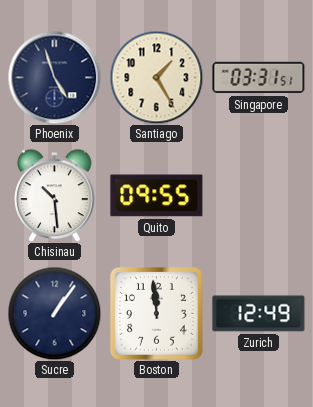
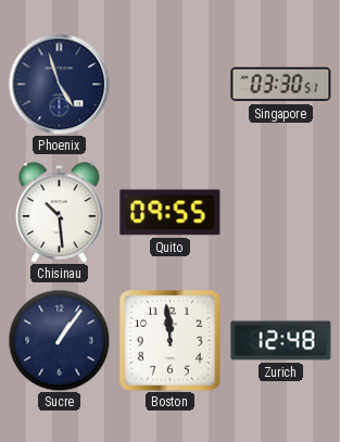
Santiago: 1:25 -> none (156, 77)
Singapore: 03:31 -> 03:30 (281, 85)
Zurich: 12:49 -> 12:48 (281, 341)
